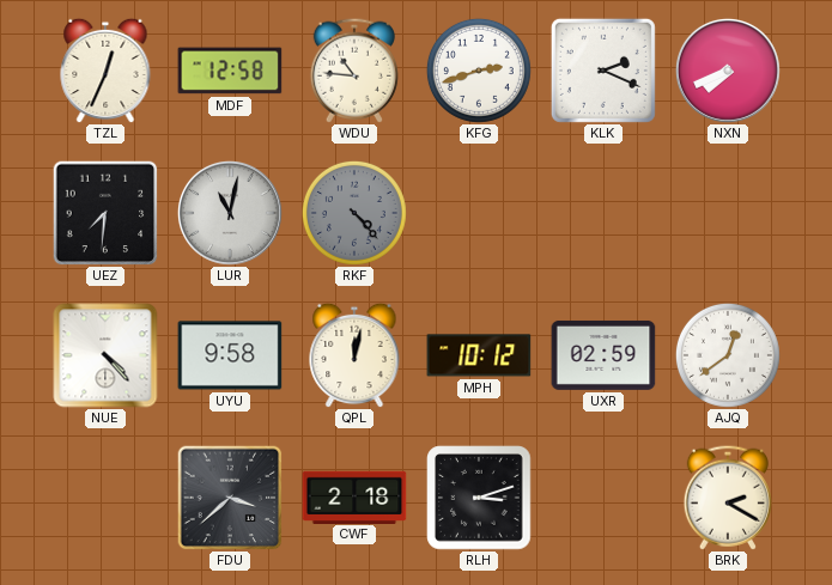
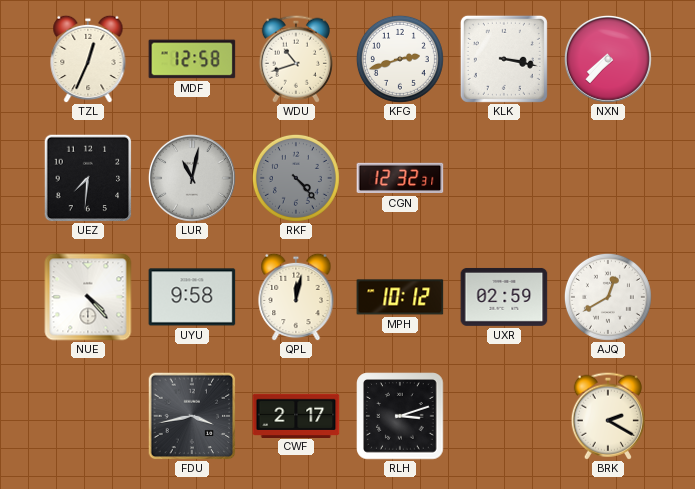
WDU: 10:46 -> 10:42 (296, 59)
KLK: 2:19 -> 3:17 (504, 59)
NXN: 7:41 -> 7:37 (608, 59)
CGN: none -> 12:32 (400, 178)
AJQ: 12:39 -> 12:40 (608, 297)
FDU: 3:38 -> 3:43 (192, 416)
CWF: 2:18 -> 2:17 (296, 415)
